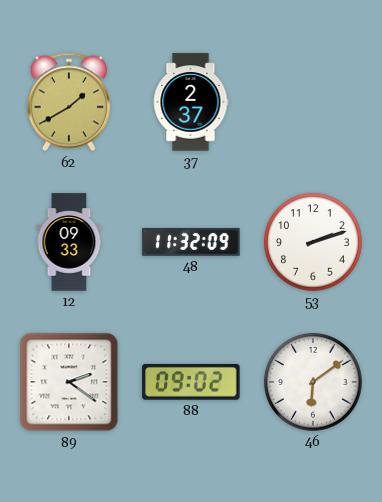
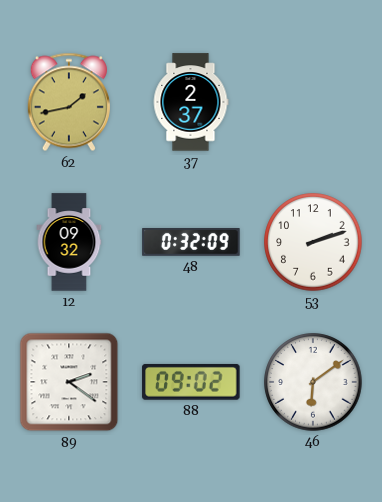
62: 1:40 -> 1:43 (69, 102)
12: 09:33 -> 09:32 (69, 242)
48: 11:32 -> 0:32 (191, 243)
